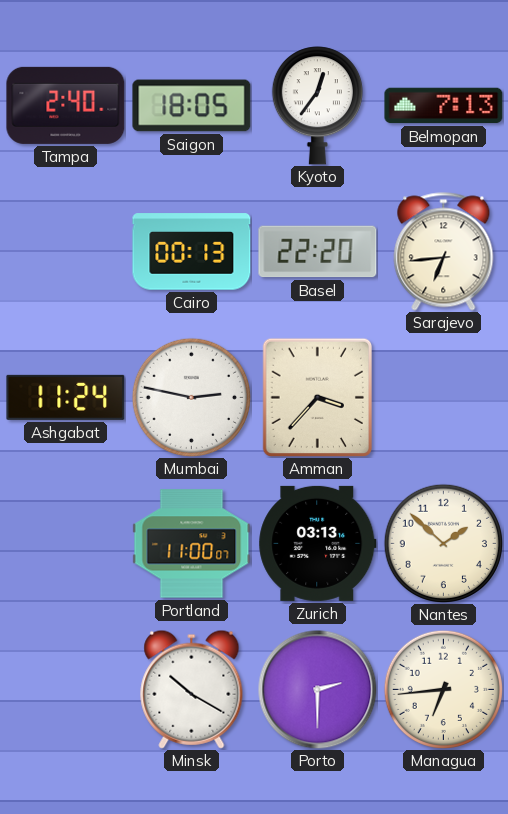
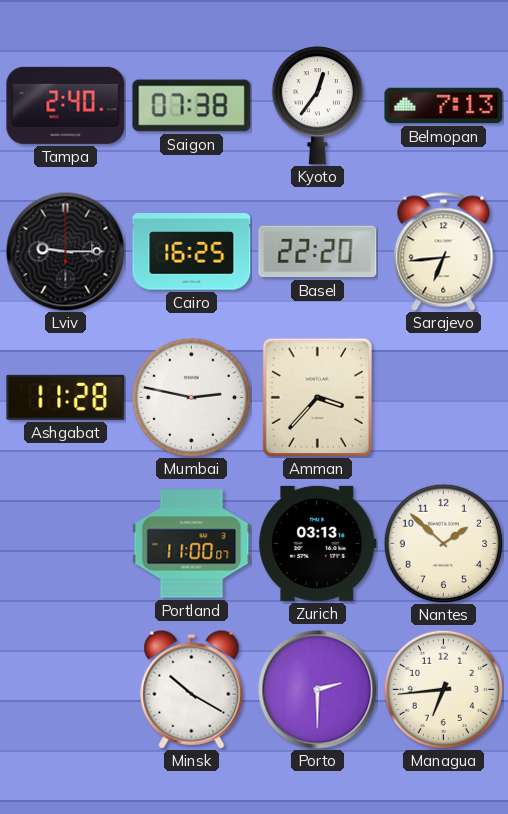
Saigon: 18:05 -> 07:38 (192, 106)
Lviv: none -> 9:15 (66, 252)
Cairo: 00:13 -> 16:25 (192, 252)
Ashgabat: 11:24 -> 11:28 (66, 397)
